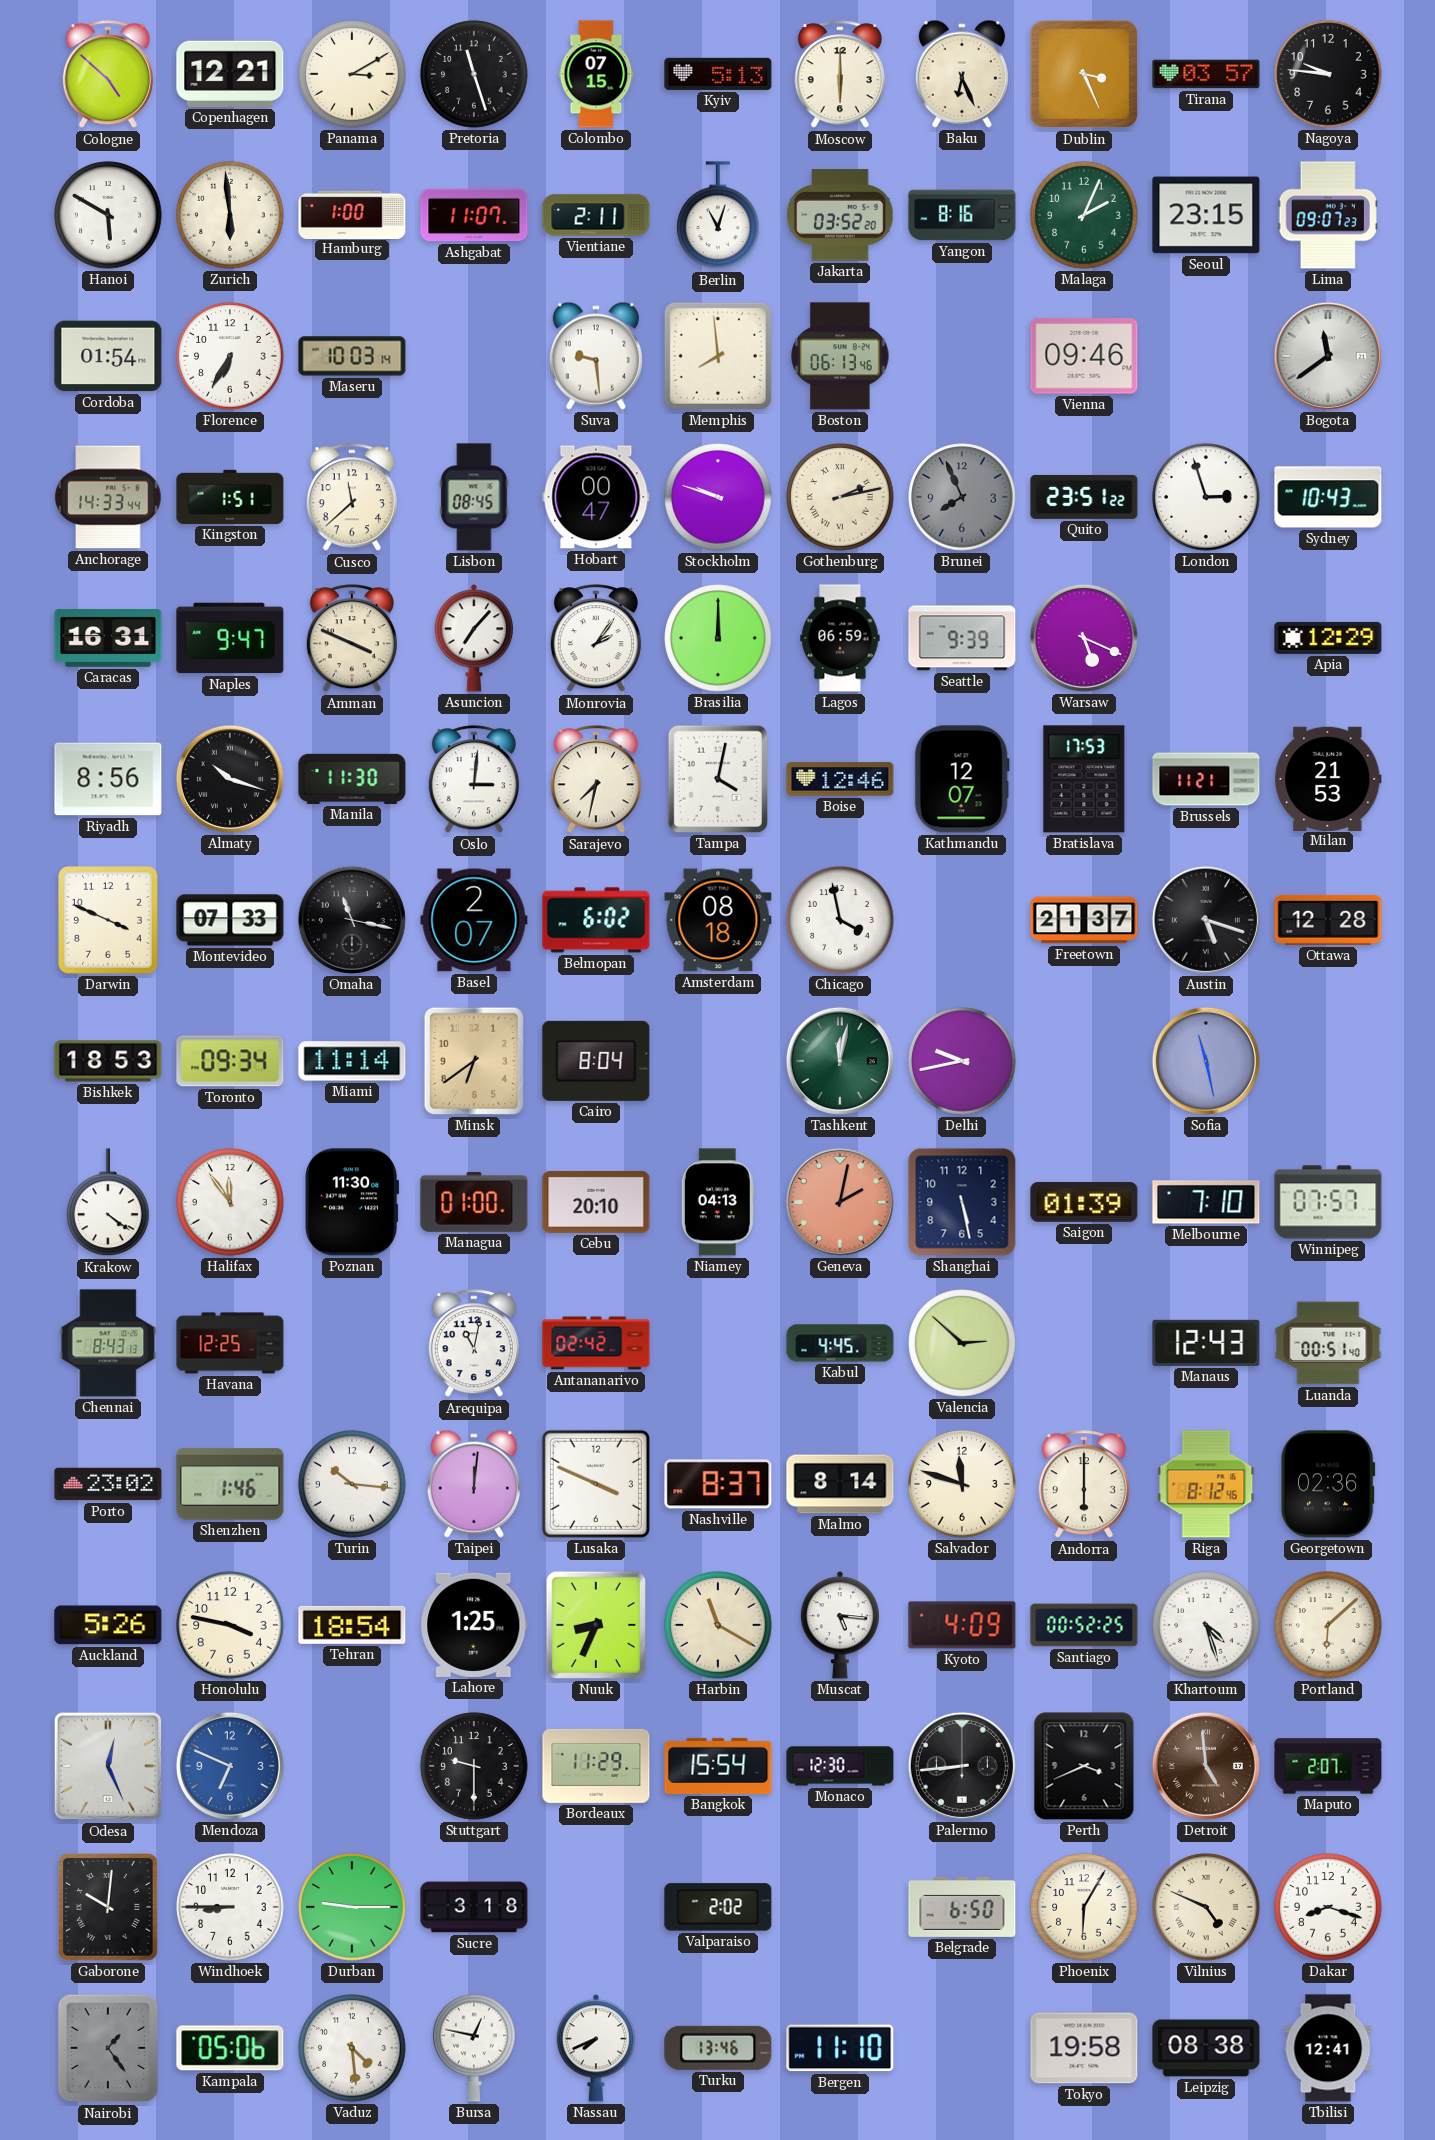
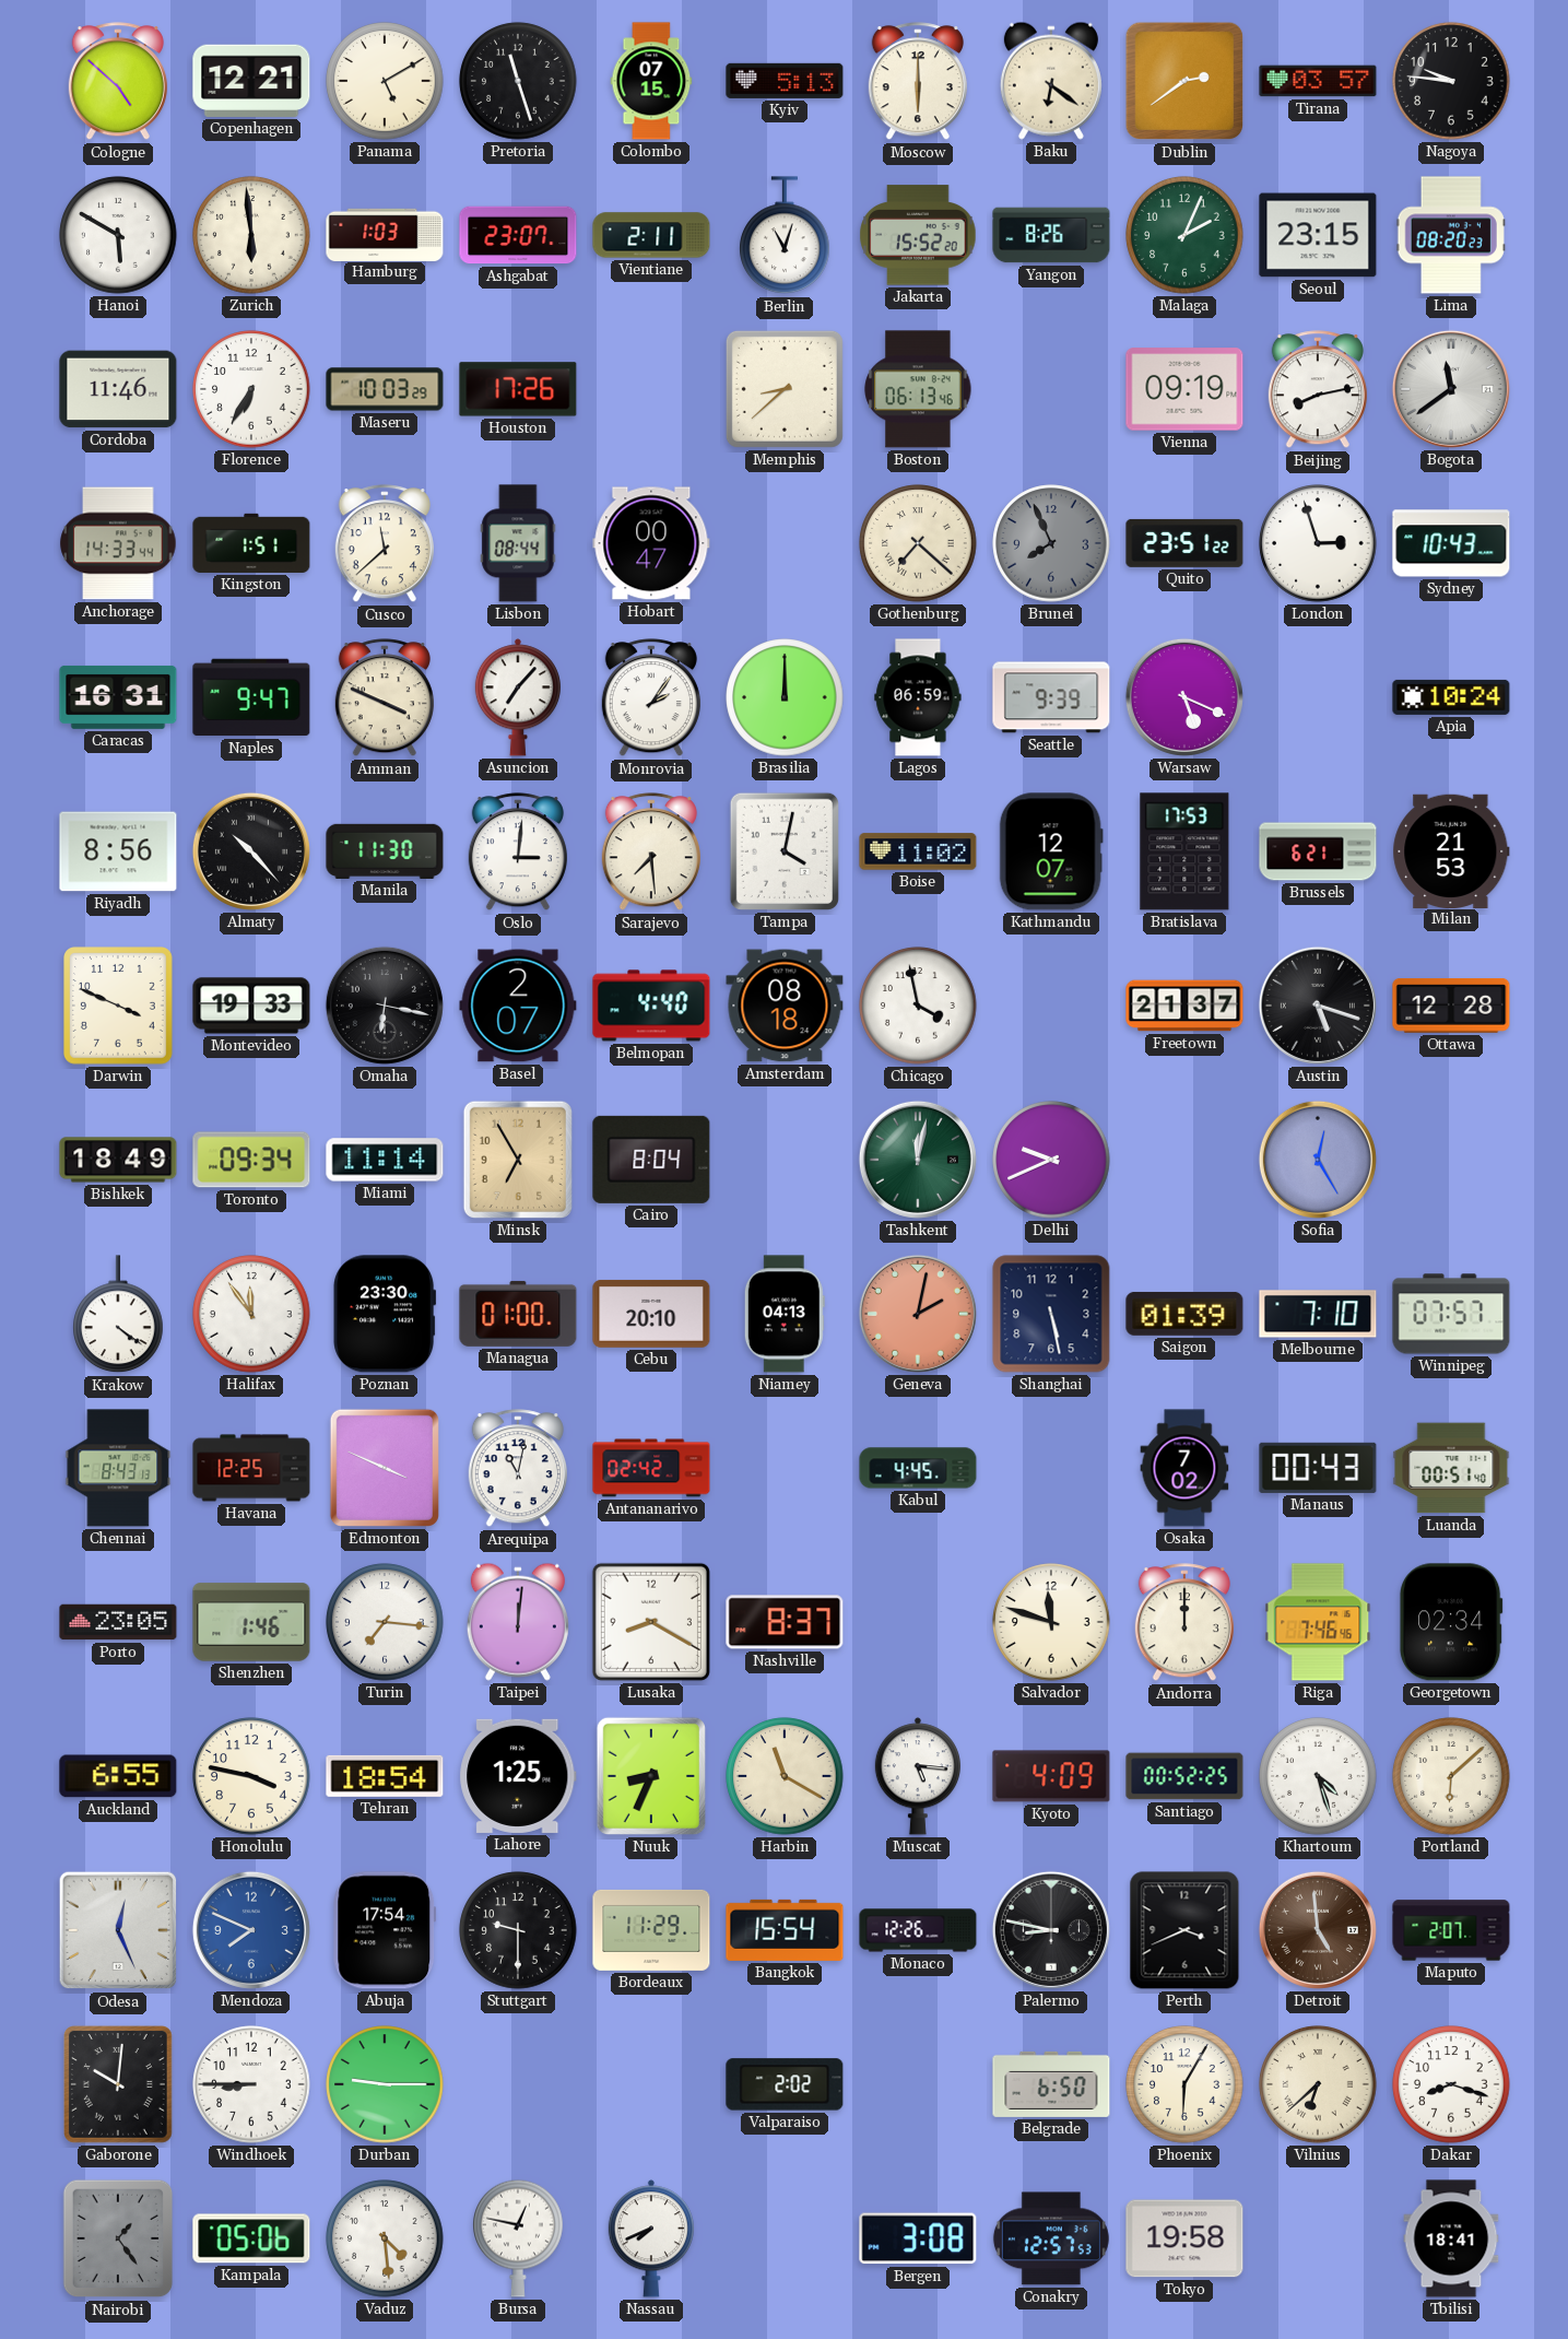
Panama: 3:10 -> 5:10 (385, 81)
Baku: 6:26 -> 6:21 (1051, 81)
Dublin: 3:26 -> 2:39 (1184, 81)
Hamburg: 1:00 -> 1:03 (385, 234)
Ashgabat: 11:07 -> 23:07 (518, 235)
Jakarta: 03:52 -> 15:52 (918, 235)
Yangon: 8:16 -> 8:26 (1051, 235)
Lima: 09:07 -> 08:20 (1451, 235)
Cordoba: 01:54 -> 11:46 (118, 389)
Maseru: 10:03:14 -> 10:03:29 (385, 389)
Houston: none -> 17:26 (518, 389)
Suva: 9:29 -> none (596, 356)
Memphis: 7:59 -> 8:38 (785, 389)
Vienna: 09:46 -> 09:19 (1184, 389)
Beijing: none -> 8:13 (1318, 390)
Lisbon: 08:45 -> 08:44 (518, 543)
Stockholm: 9:48 -> none (718, 497)
Gothenburg: 2:13 -> 7:22 (918, 543)
Apia: 12:29 -> 10:24 (1451, 697)
Almaty: 10:18 -> 10:23 (251, 851)
Sarajevo: 7:32 -> 7:29 (651, 853)
Boise: 12:46 -> 11:02 (918, 851)
Brussels: 11:21 -> 6:21 (1318, 851)
Montevideo: 07:33 -> 19:33 (251, 1006)
Omaha: 11:17 -> 6:17 (385, 1006)
Belmopan: 6:02 -> 4:40 (651, 1006)
Bishkek: 18:53 -> 18:49 (118, 1160)
Minsk: 6:39 -> 6:55 (518, 1160)
Delhi: 9:43 -> 9:41 (1051, 1160)
Sofia: 11:28 -> 12:25 (1318, 1160)
Poznan: 11:30 -> 23:30 (385, 1314)
Edmonton: none -> 3:49 (385, 1468)
Valencia: 2:52 -> none (962, 1343)
Osaka: none -> 7:02 (1184, 1468)
Manaus: 12:43 -> 00:43 (1318, 1468)
Porto: 23:02 -> 23:05 (118, 1622)
Turin: 10:16 -> 7:16 (385, 1622)
Lusaka: 3:49 -> 8:20 (651, 1622)
Malmo: 8:14 -> none (840, 1484)
Andorra: 6:00 -> 12:00 (1184, 1623)
Riga: 8:12 -> 7:46 (1318, 1622)
Georgetown: 02:36 -> 02:34 (1451, 1622)
Auckland: 5:26 -> 6:55 (118, 1776)
Mendoza: 6:49 -> 7:49 (251, 1930)
Abuja: none -> 17:54 (385, 1930)
Monaco: 12:30 -> 12:26 (918, 1930)
Palermo: 8:44 -> 8:47 (1051, 1930)
Sucre: 3:18 -> none (474, 1907)
Vilnius: 4:49 -> 6:38 (1318, 2084)
Turku: 13:46 -> none (718, 2048)
Bergen: 11:10 -> 3:08 (918, 2238)
Conakry: none -> 12:57 (1051, 2238)
Leipzig: 08:38 -> none (1206, 2048)
Tbilisi: 12:41 -> 18:41 (1451, 2238)
